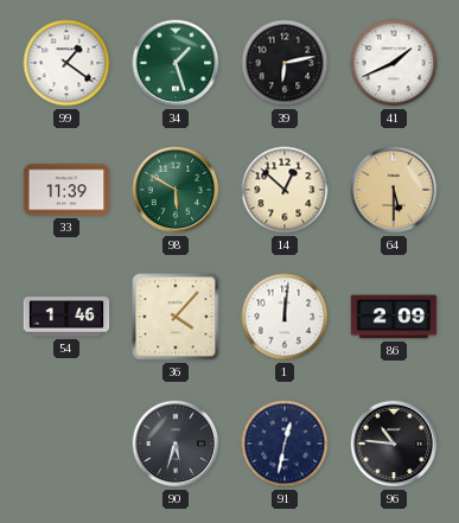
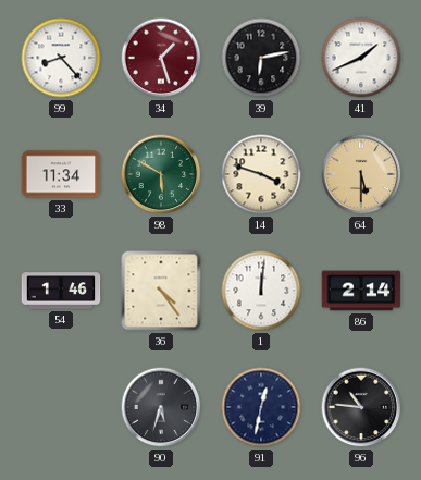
99: 1:21 -> 8:23 (61, 58)
34 dial: green -> burgundy (161, 58)
33: 11:39 -> 11:34 (61, 174)
14: 12:52 -> 3:48 (261, 174)
36: 4:07 -> 4:24 (161, 291)
86: 2:09 -> 2:14 (361, 291)
